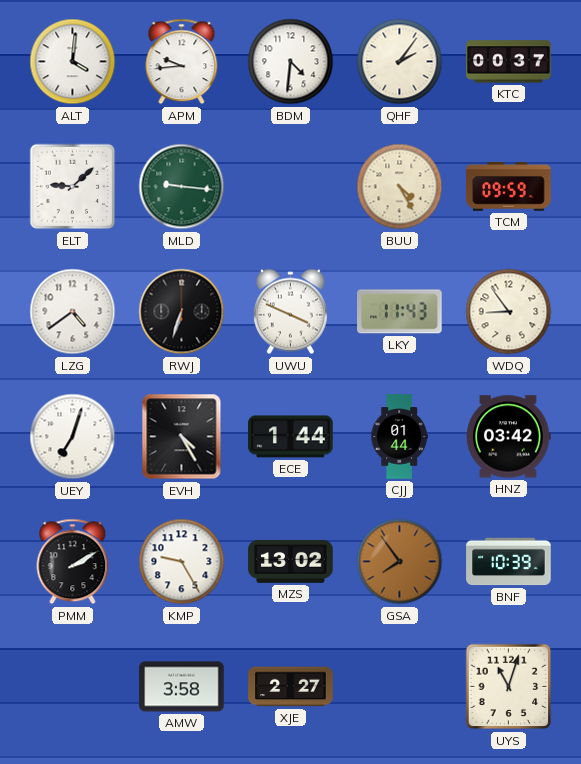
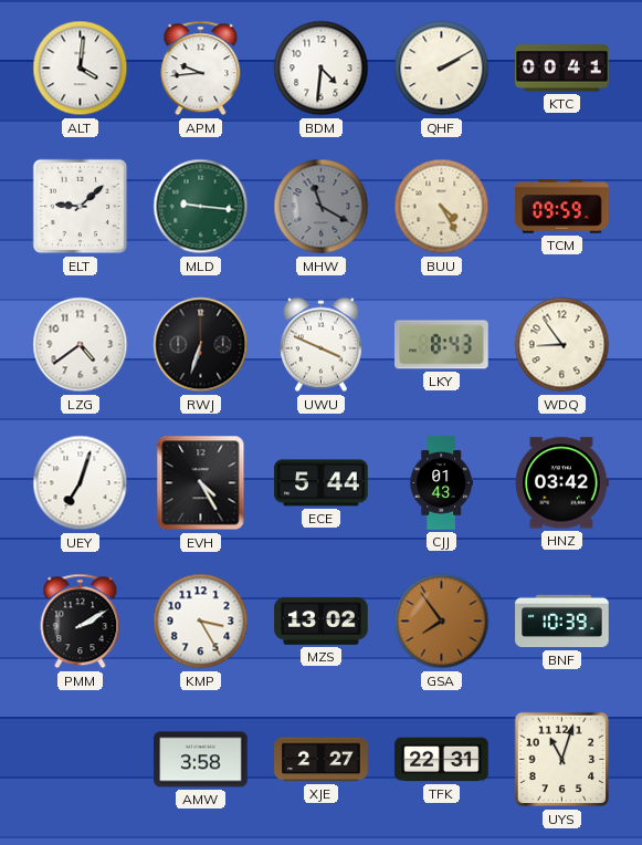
QHF: 2:06 -> 2:10 (442, 69)
KTC: 00:37 -> 00:41 (562, 69)
MHW: none -> 11:20 (322, 207)
LKY: 11:43 -> 8:43 (442, 345)
ECE: 1:44 -> 5:44 (322, 483)
CJJ: 01:44 -> 01:43 (441, 483)
KMP: 9:25 -> 3:25 (201, 622)
TFK: none -> 22:31 (442, 760)
